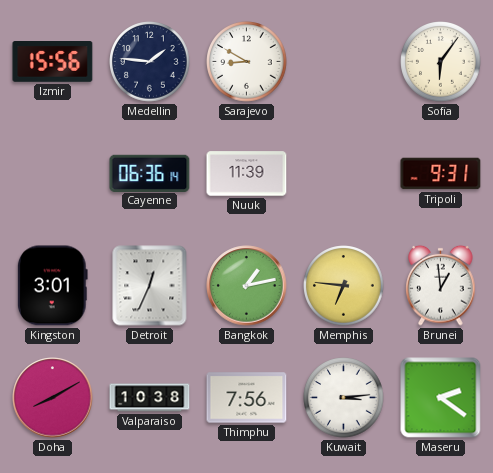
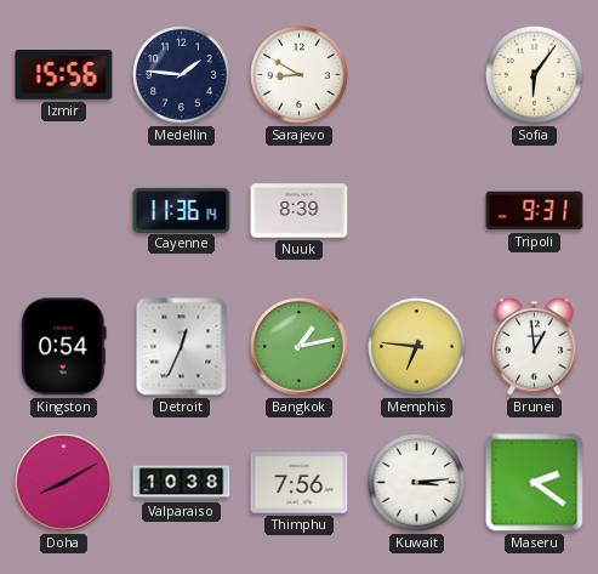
Cayenne: 06:36 -> 11:36 (182, 210)
Nuuk: 11:39 -> 8:39 (300, 211)
Kingston: 3:01 -> 0:54 (63, 347)
